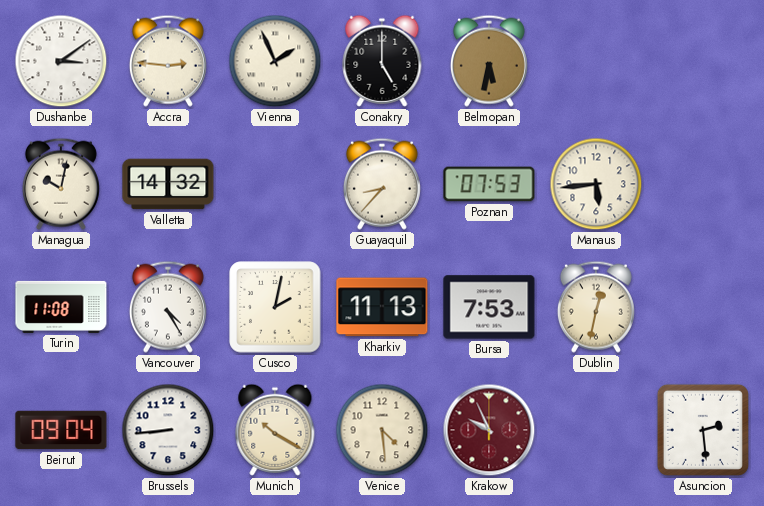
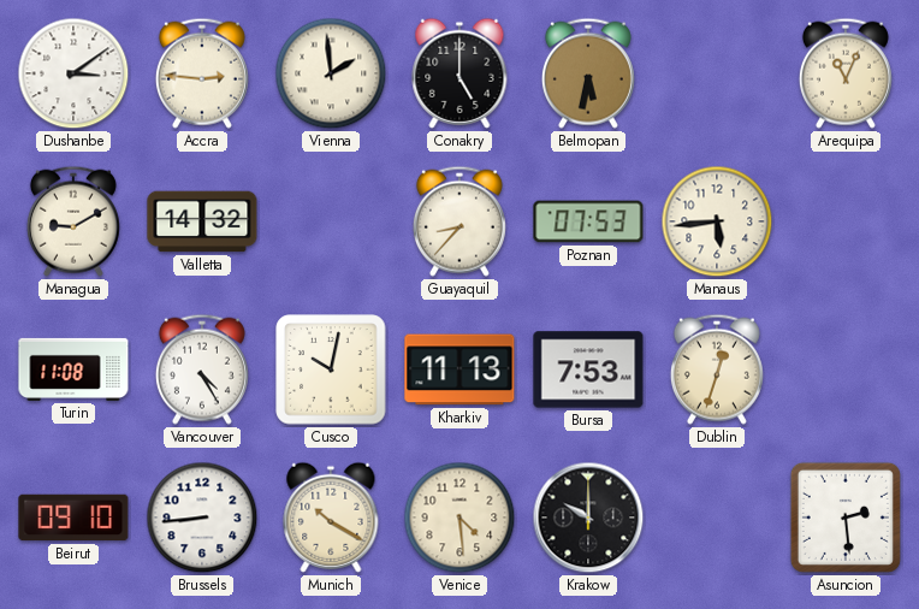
Vienna: 1:56 -> 1:59 (331, 73)
Arequipa: none -> 11:04 (846, 73)
Managua: 10:02 -> 9:10 (73, 221)
Cusco: 2:02 -> 10:02 (331, 369)
Dublin: 12:32 -> 12:33 (717, 369)
Beirut: 09:04 -> 09:10 (73, 518)
Krakow: 9:56 -> 10:00 (588, 518)
Krakow dial: burgundy -> black (588, 518)
